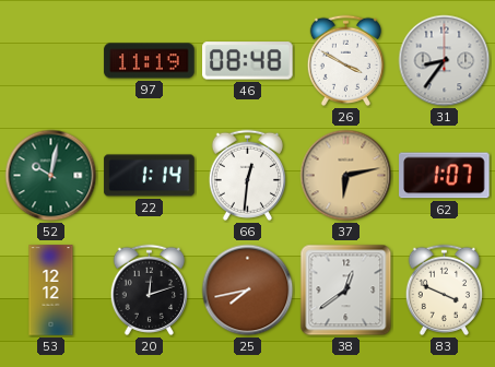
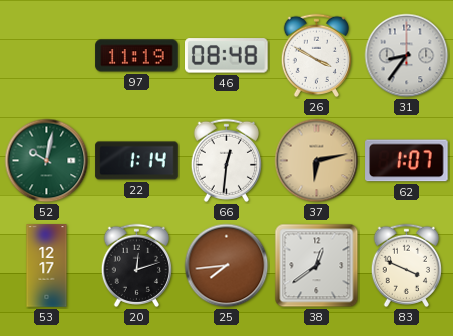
53: 12:12 -> 12:17 (47, 266)
25: 7:43 -> 7:44 (227, 266)
